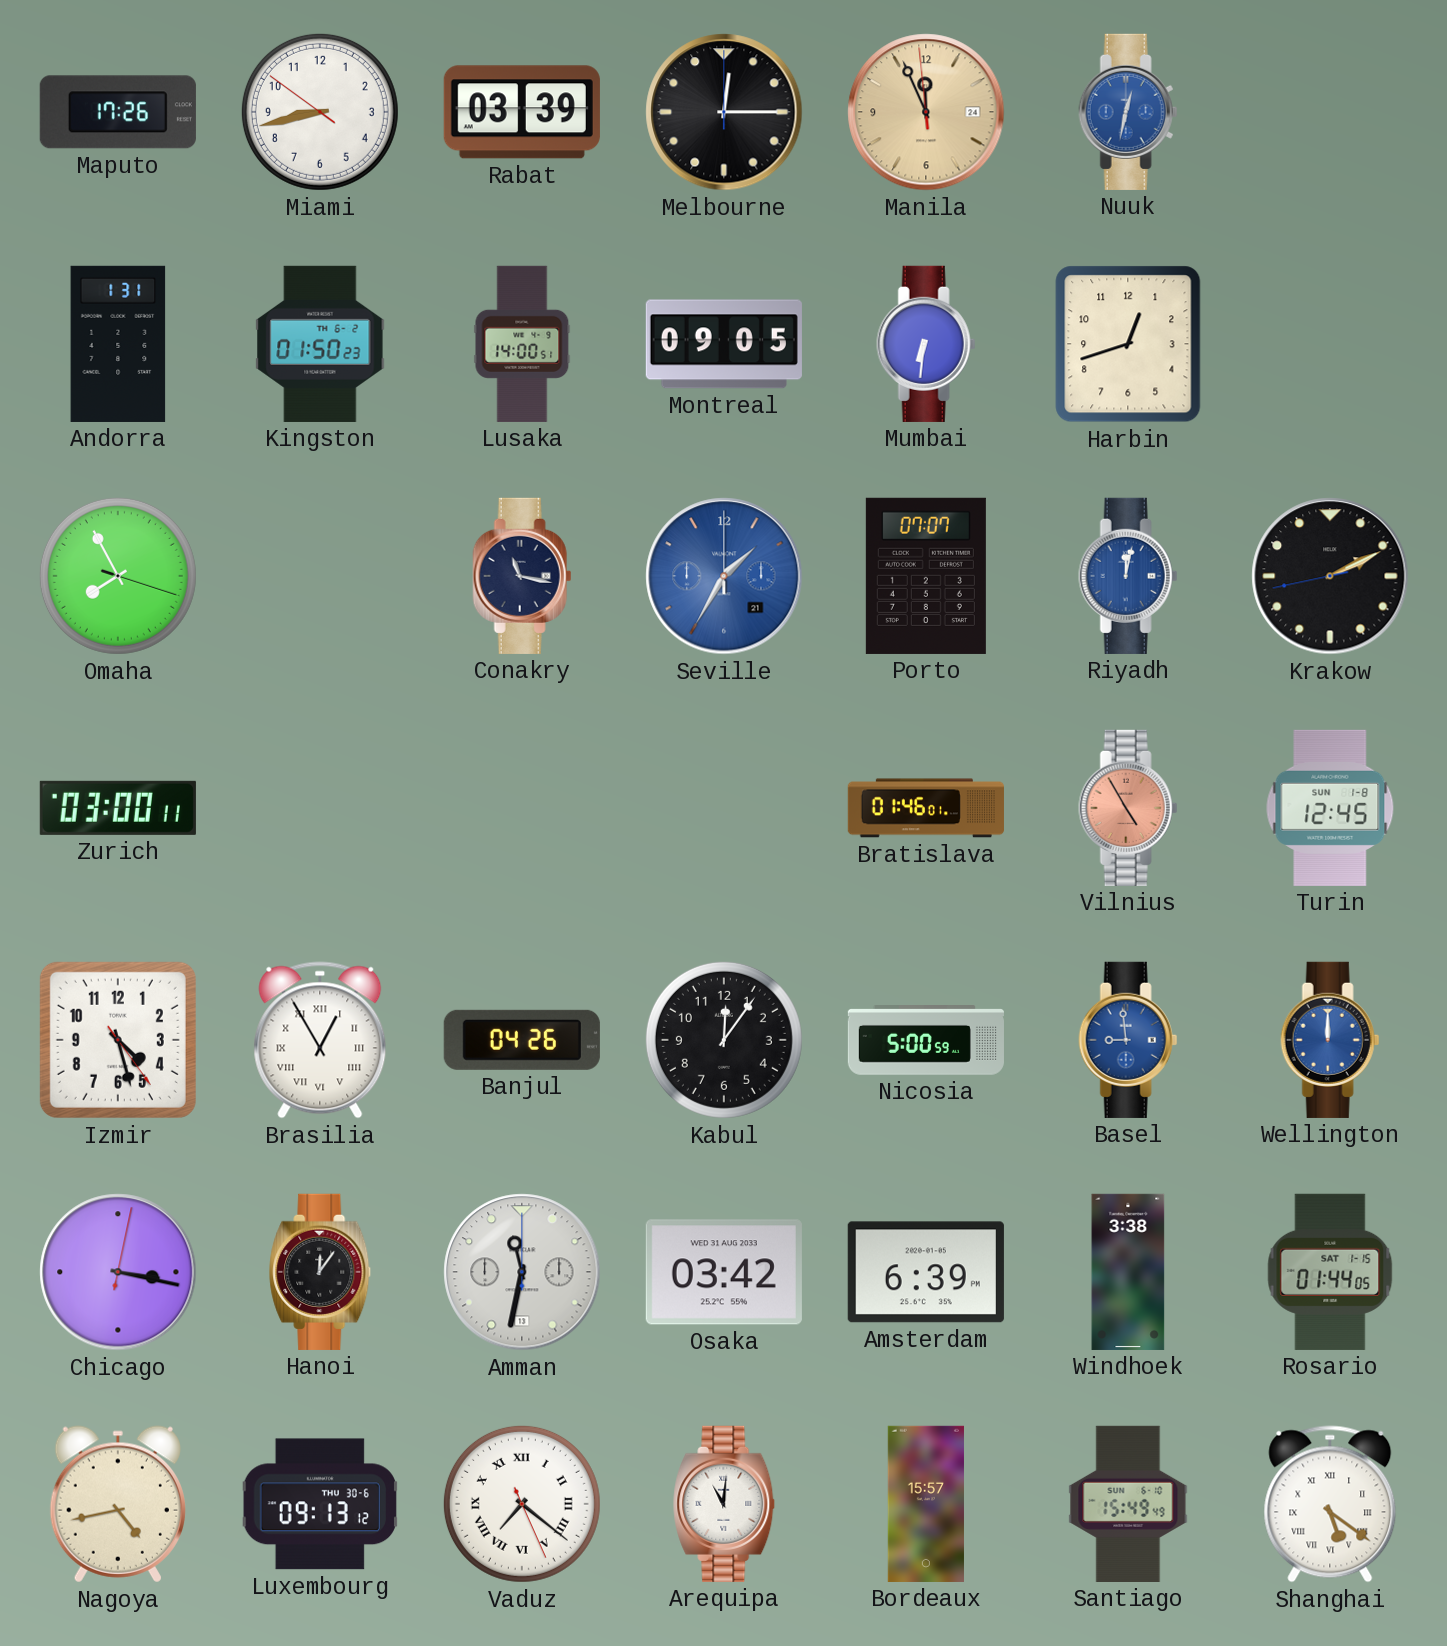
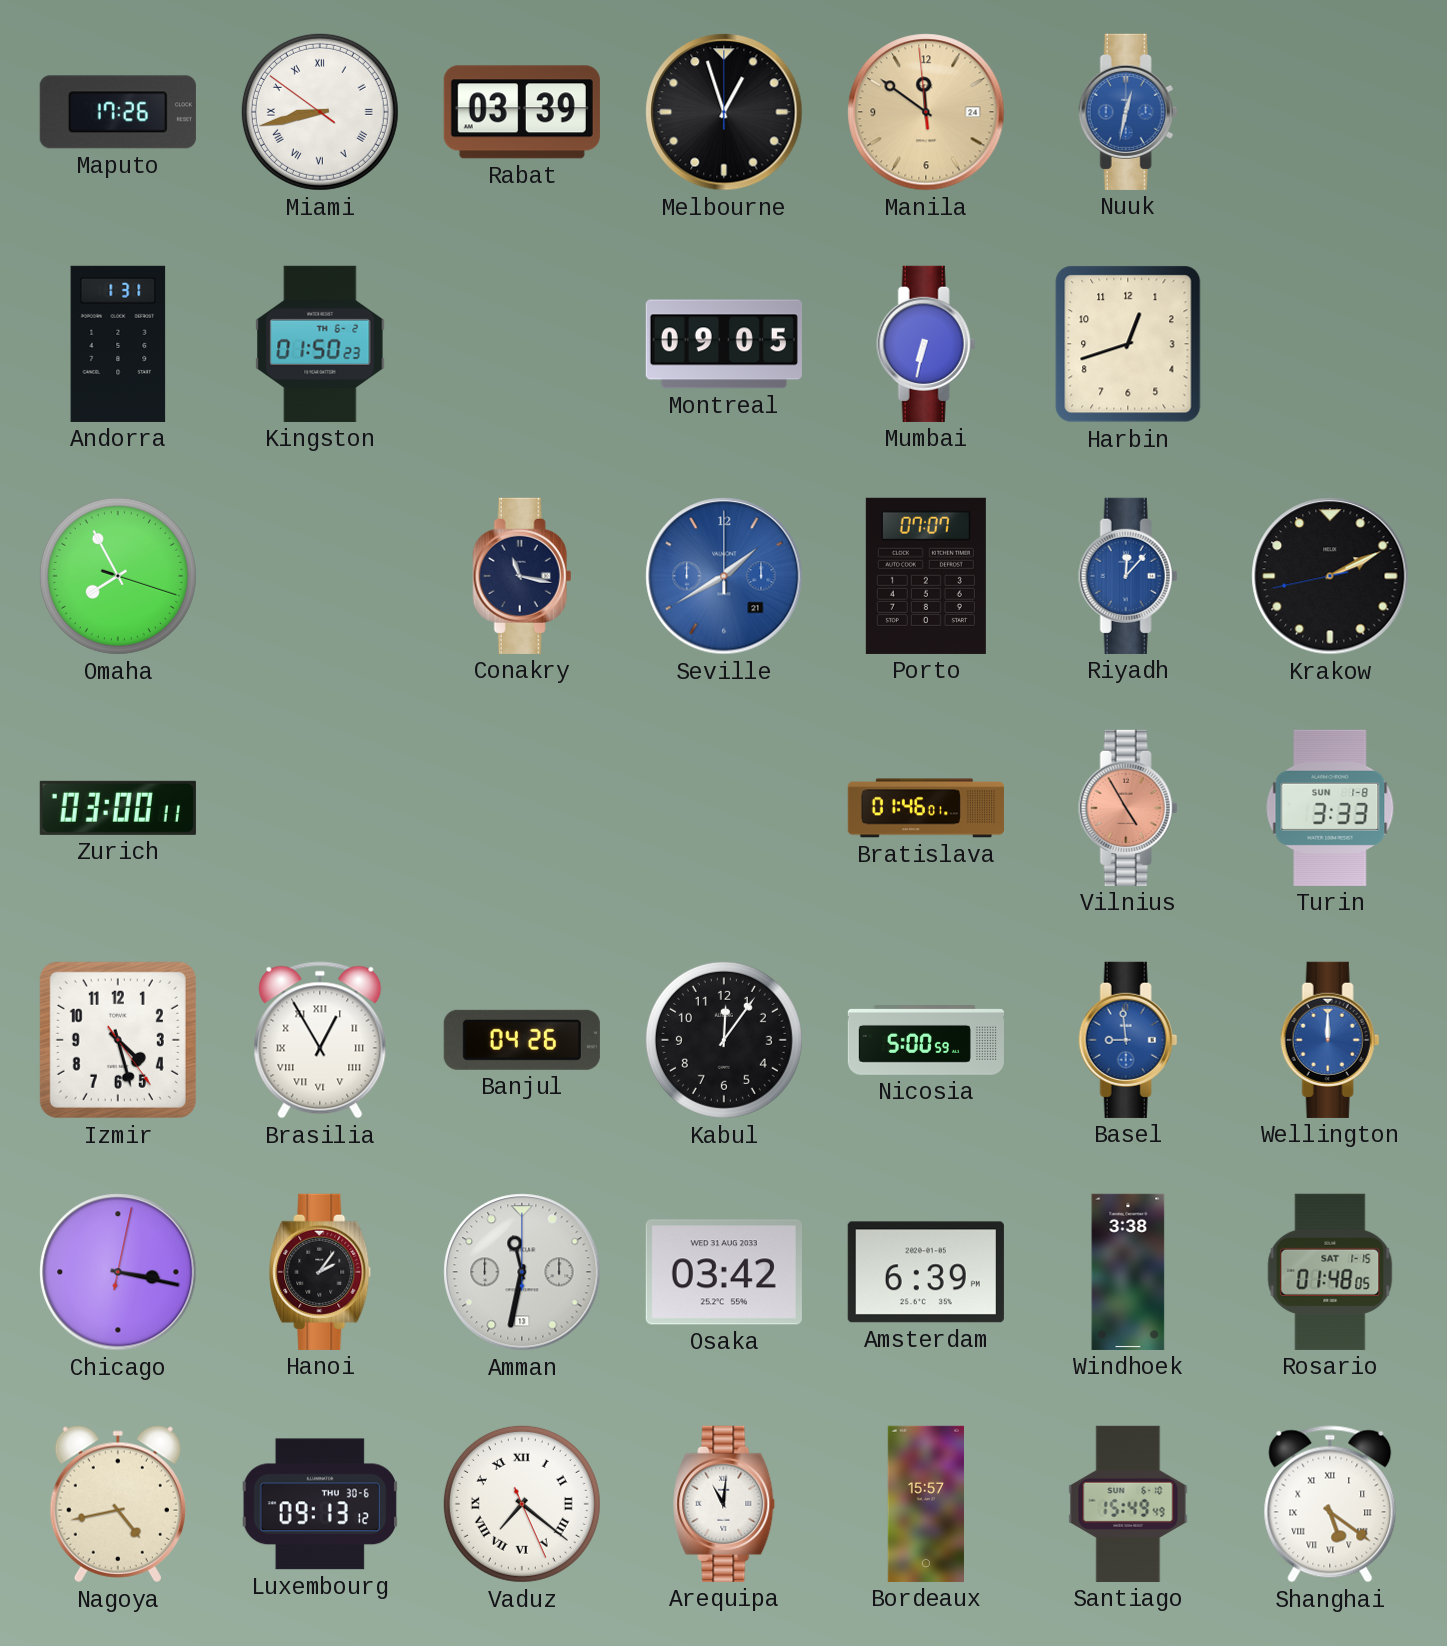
Miami numerals: Arabic -> Roman (320, 112)
Melbourne: 12:15 -> 12:57 (724, 112)
Manila: 11:55 -> 11:50 (926, 112)
Lusaka: 14:00 -> none (522, 344)
Mumbai: 6:31 -> 6:32 (926, 344)
Seville: 1:35 -> 1:40 (724, 576)
Riyadh: 12:02 -> 12:07 (1128, 576)
Turin: 12:45 -> 3:33 (1330, 808)
Hanoi: 12:06 -> 2:06 (321, 1272)
Rosario: 01:44 -> 01:48 (1330, 1272)
